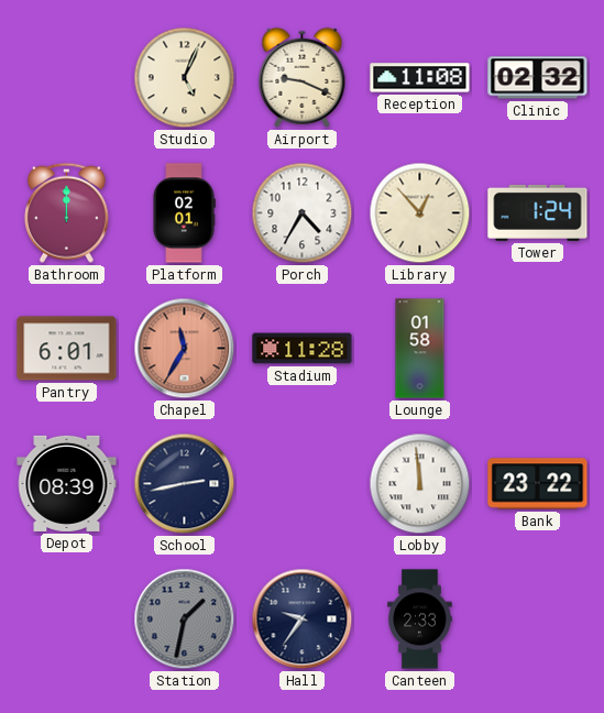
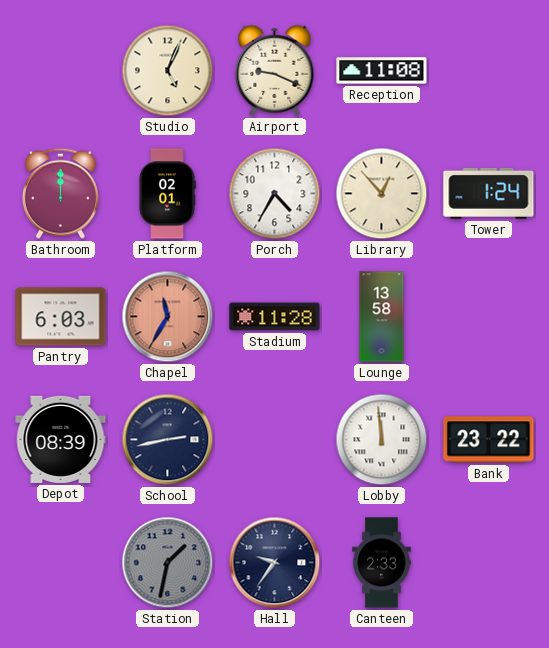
Clinic: 02:32 -> none (538, 78)
Pantry: 6:01 -> 6:03 (61, 317)
Lounge: 01:58 -> 13:58 (382, 317)
